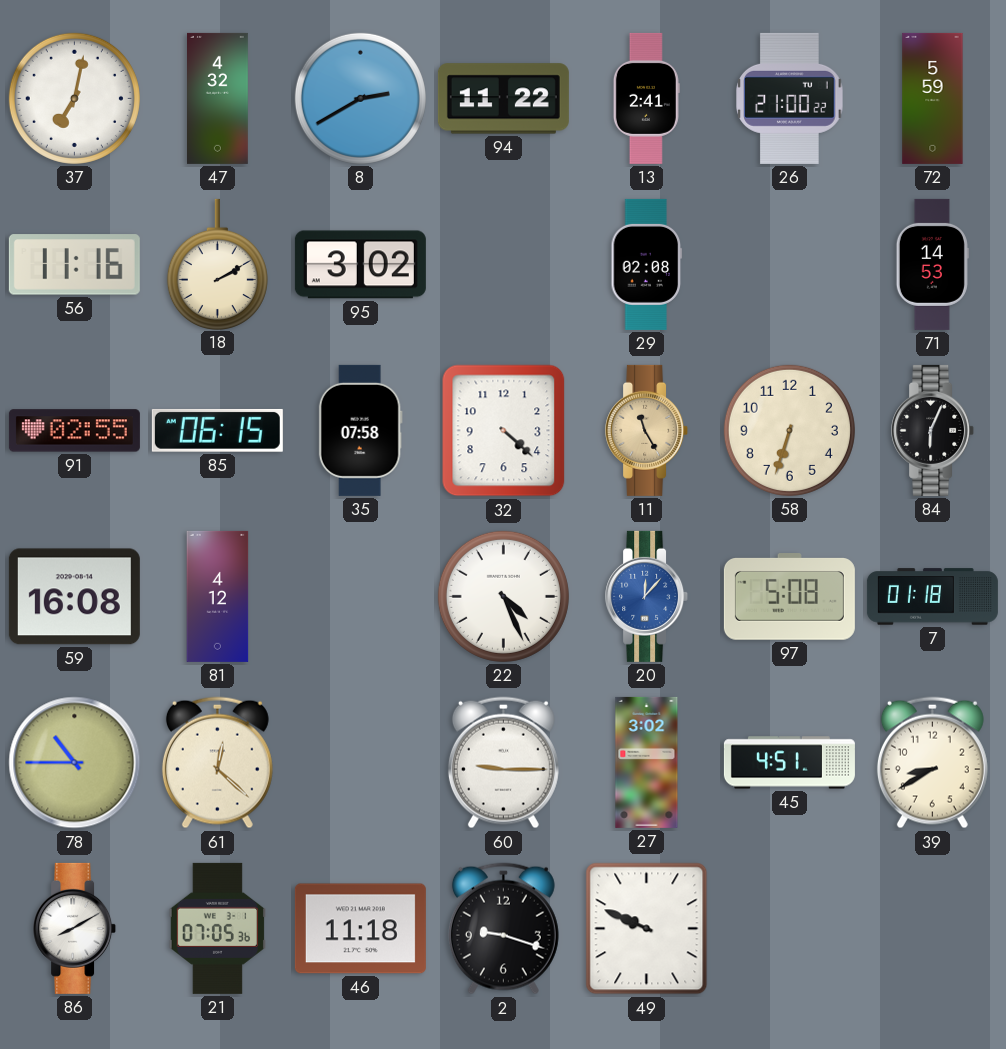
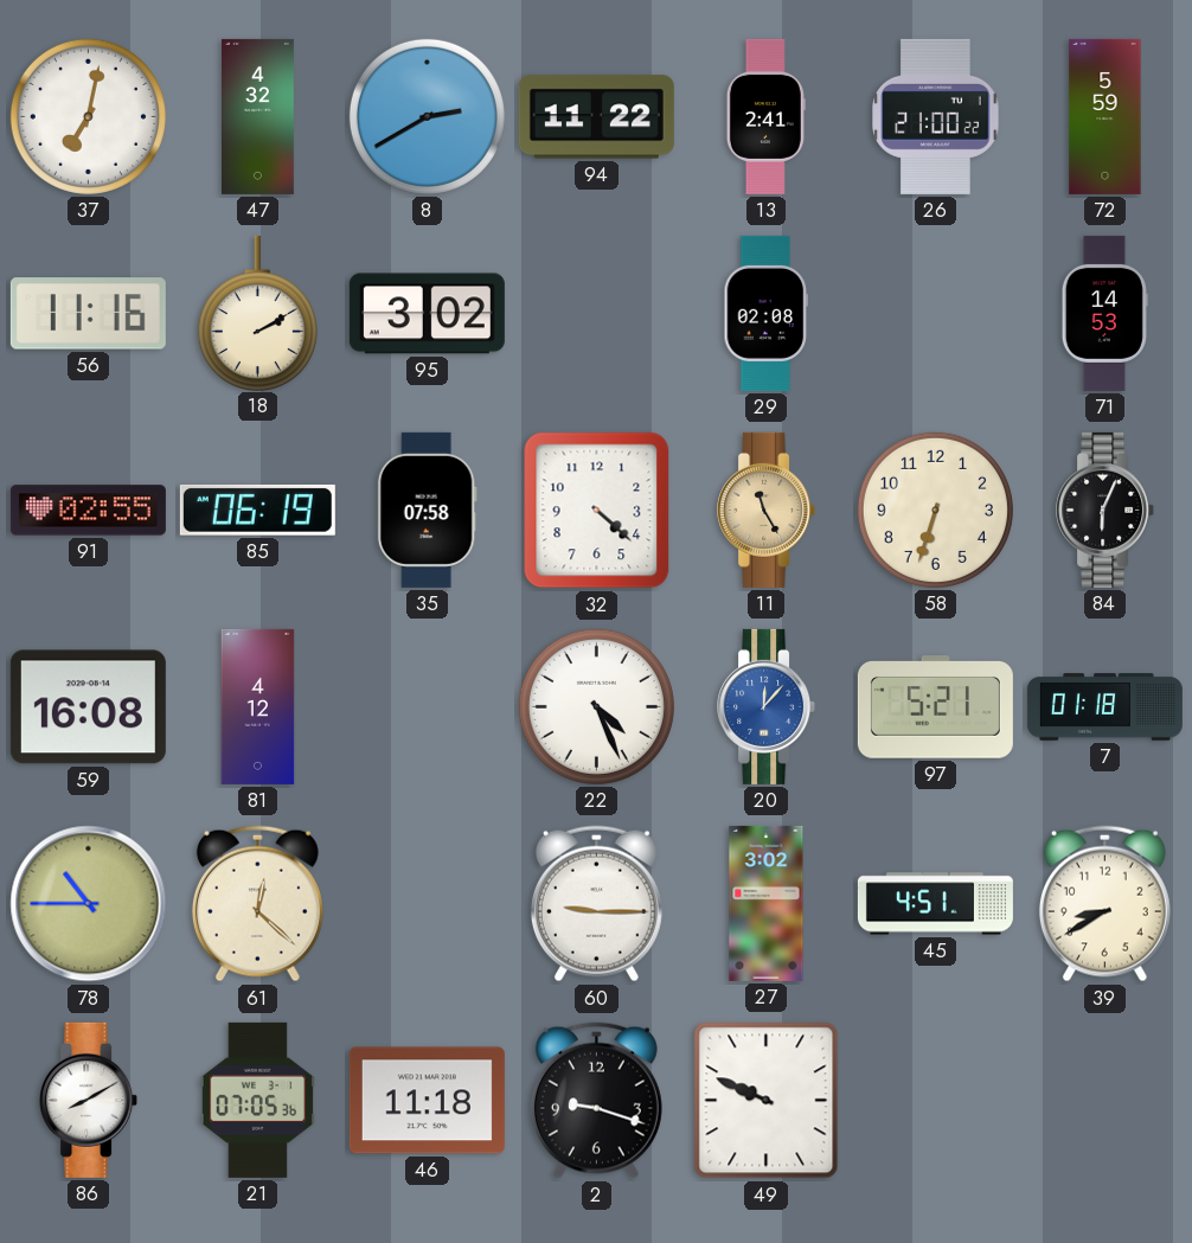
85: 06:15 -> 06:19 (257, 510)
97: 5:08 -> 5:21 (935, 707)
